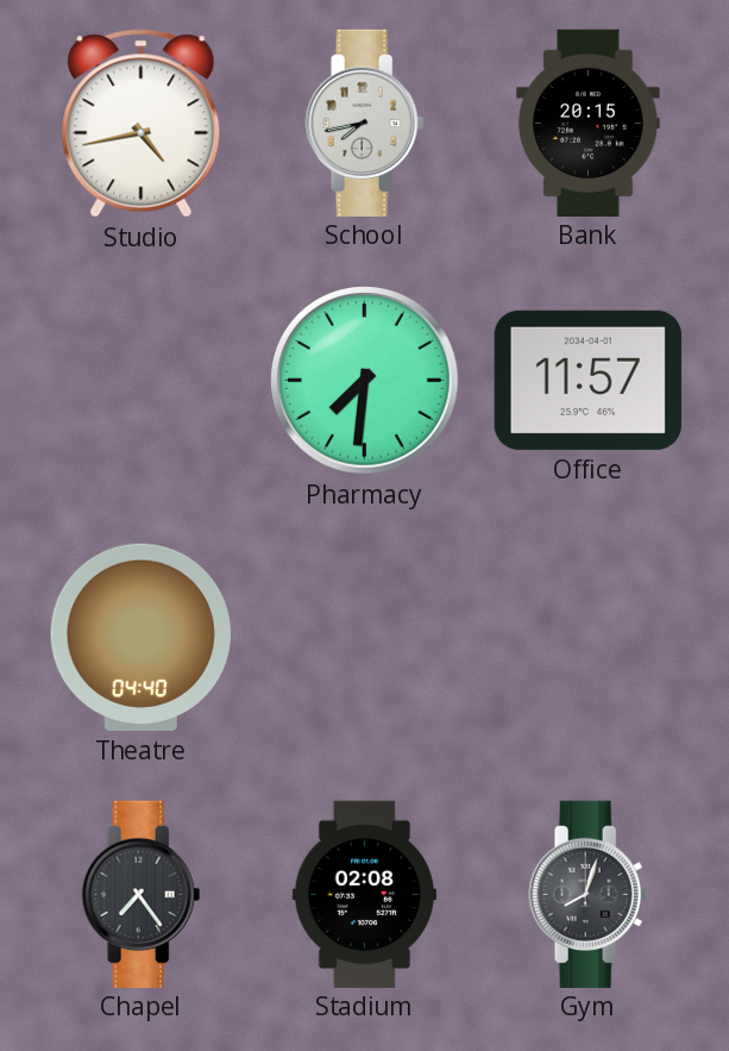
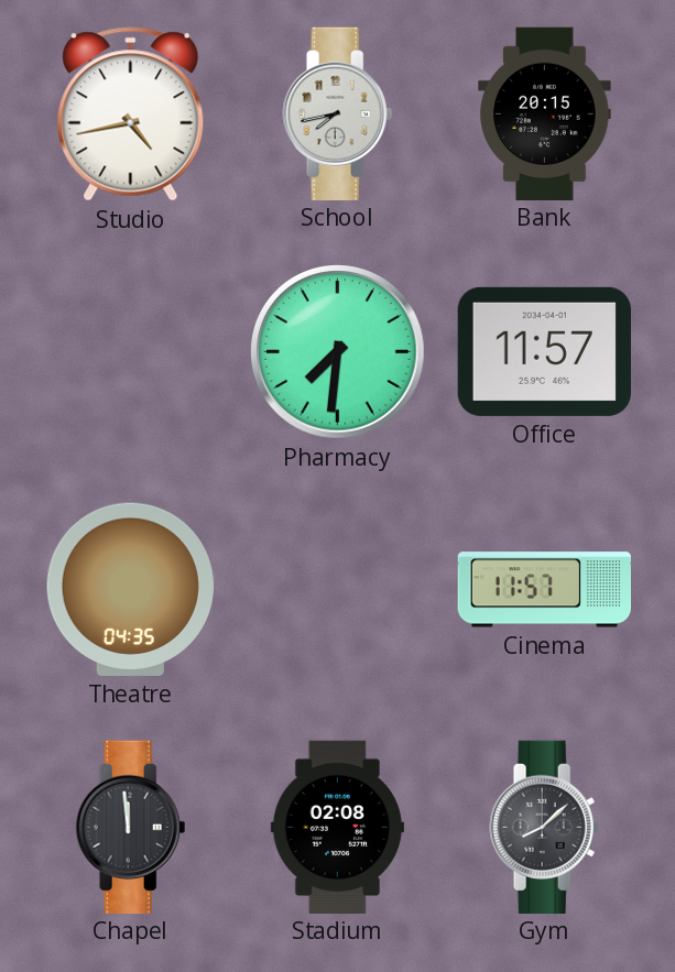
Theatre: 04:40 -> 04:35 (130, 589)
Cinema: none -> 11:57 (544, 590)
Chapel: 7:24 -> 11:59 (131, 827)
Gym: 8:03 -> 8:08 (545, 827)
